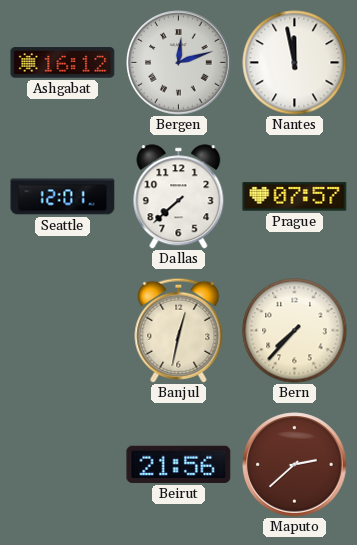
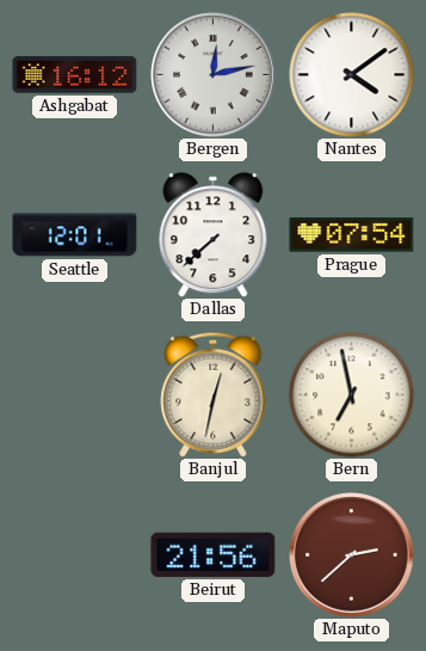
Bergen: 12:12 -> 12:13 (214, 75)
Nantes: 11:58 -> 4:09 (352, 75)
Prague: 07:57 -> 07:54 (352, 235)
Bern: 7:37 -> 6:58 (352, 395)
